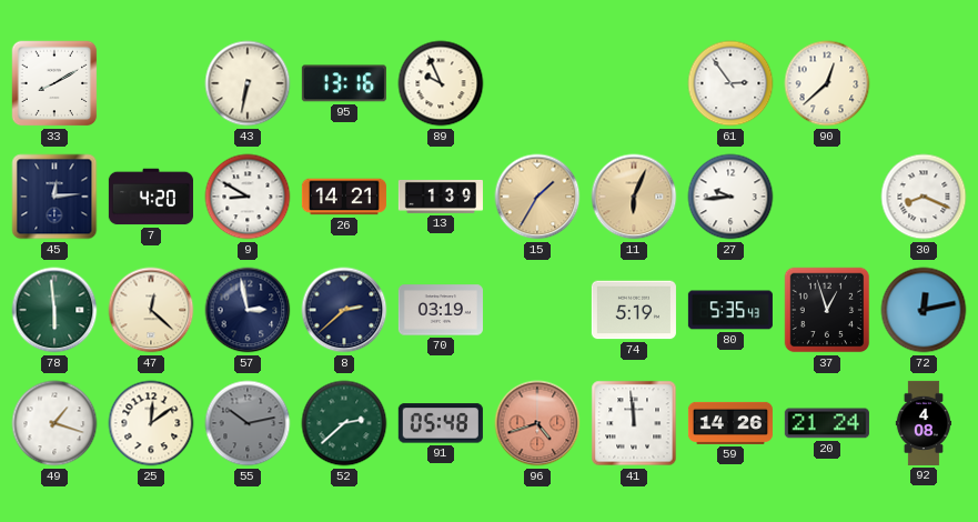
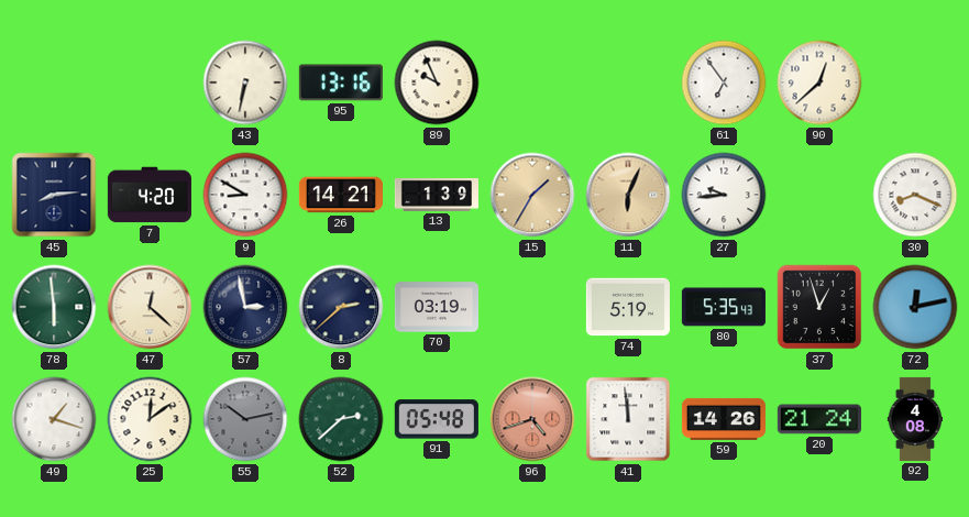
33: 8:10 -> none (54, 83)
61: 2:54 -> 6:54 (724, 82)
45: 12:14 -> 8:14 (54, 195)
